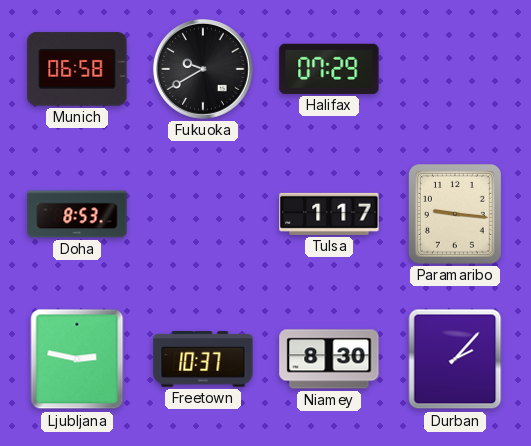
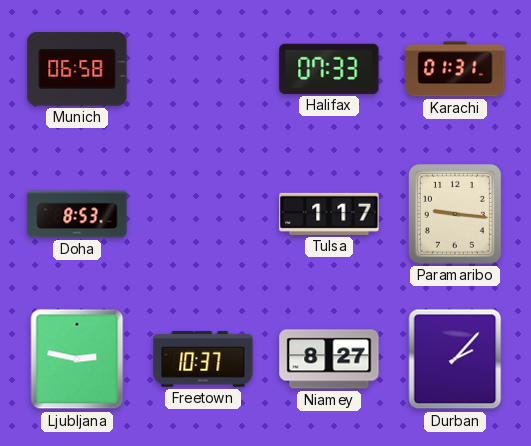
Fukuoka: 9:40 -> none (203, 69)
Halifax: 07:29 -> 07:33 (329, 69)
Karachi: none -> 01:31 (455, 69)
Niamey: 8:30 -> 8:27 (329, 359)
